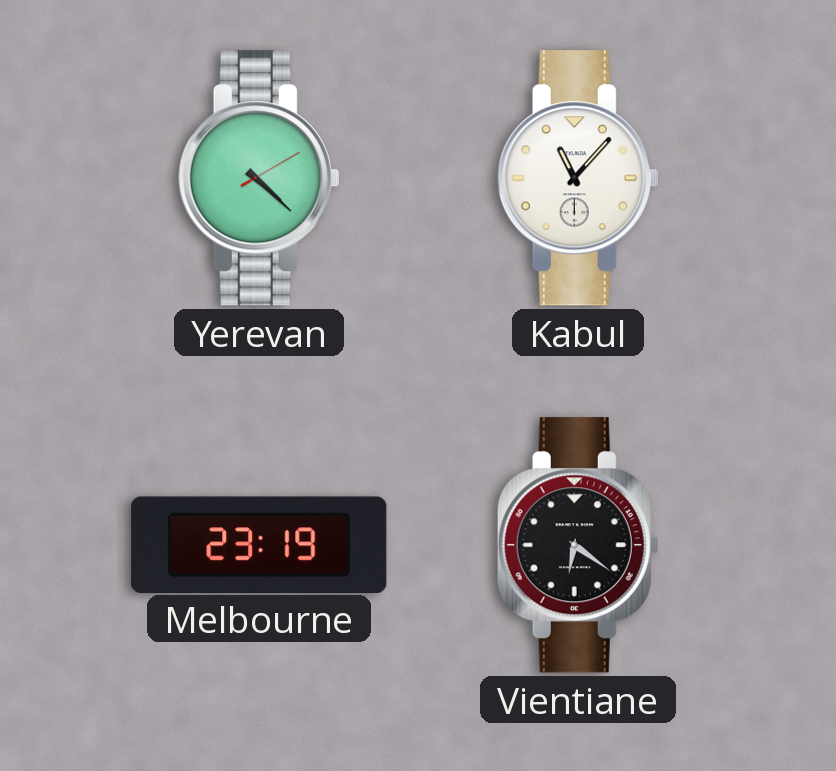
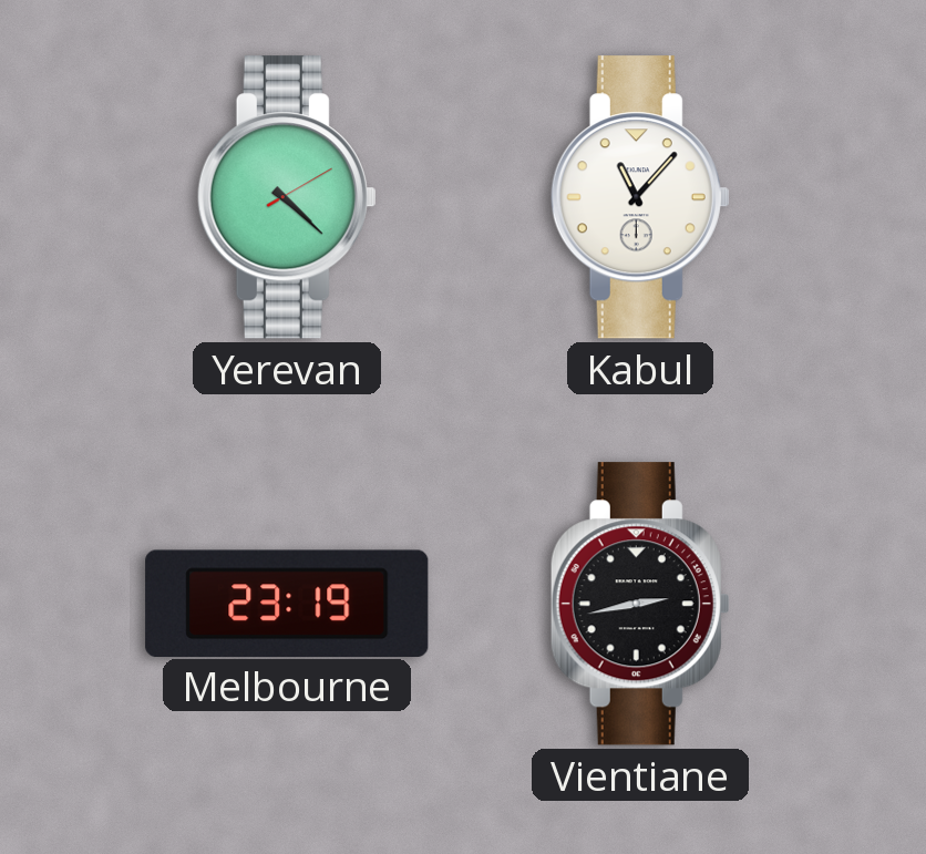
Vientiane: 6:21 -> 2:43 (640, 604)
